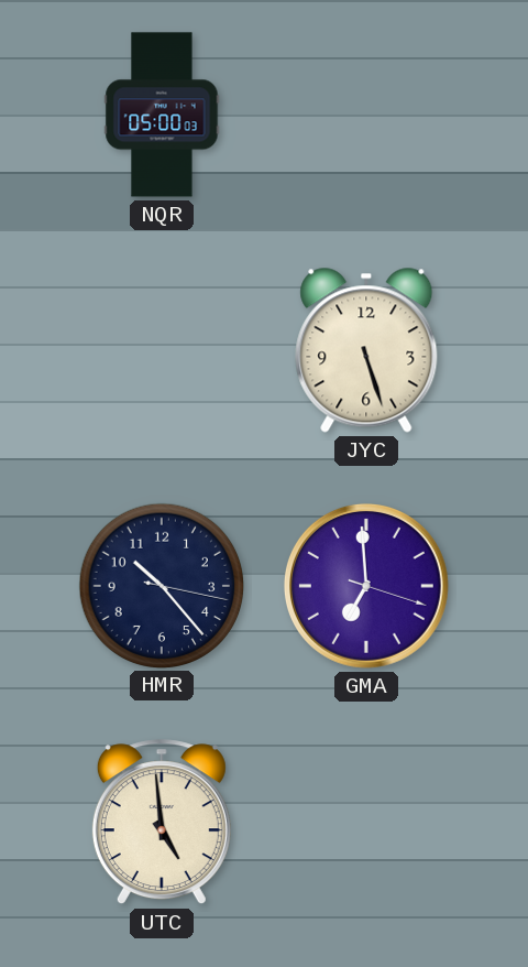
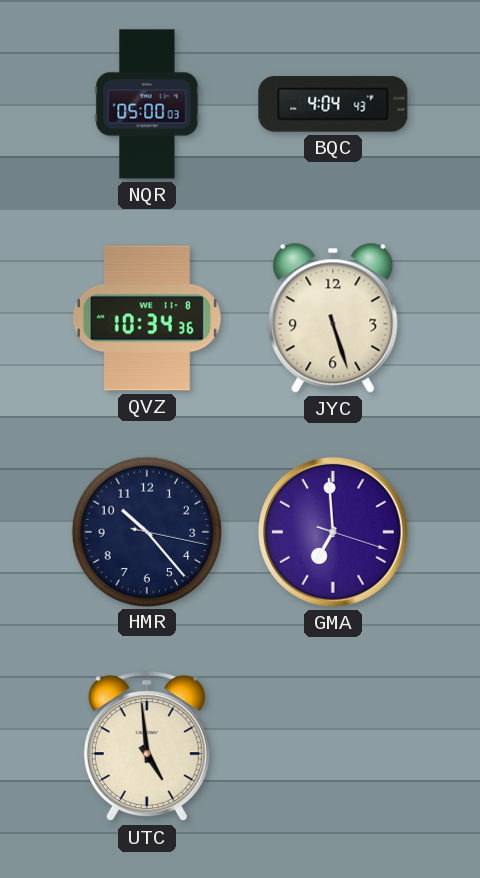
BQC: none -> 4:04 (333, 104)
QVZ: none -> 10:34 (147, 318)
